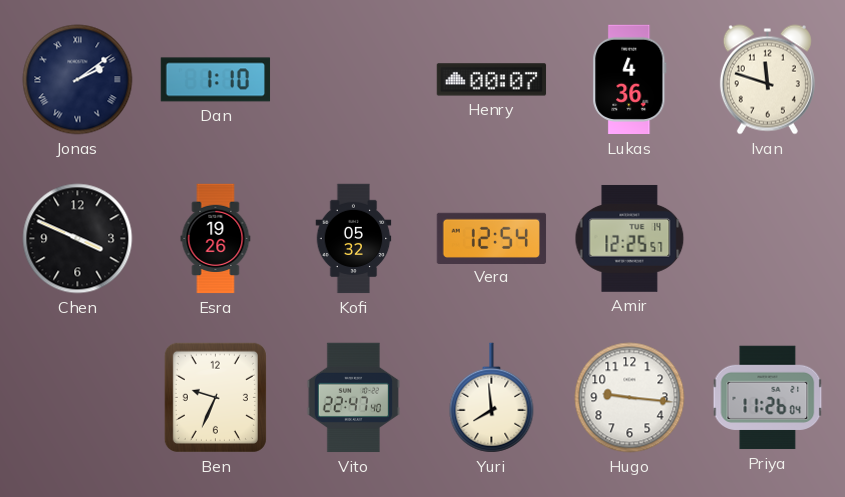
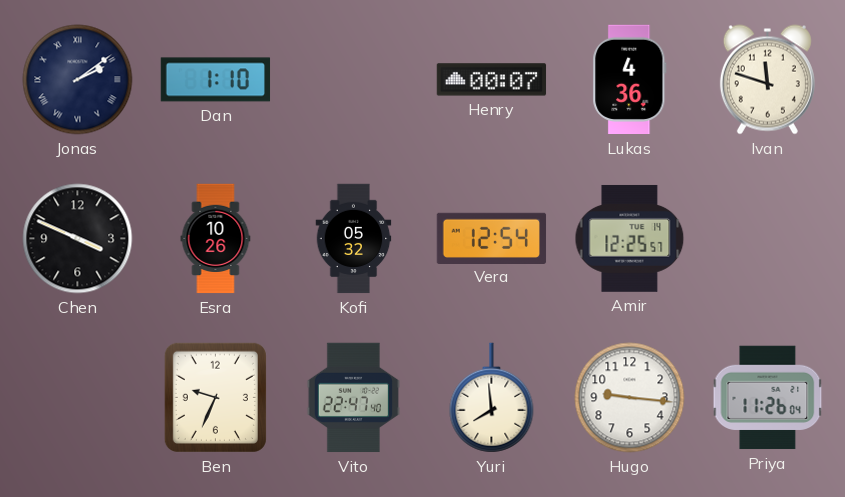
Esra: 19:26 -> 10:26 (216, 239)
